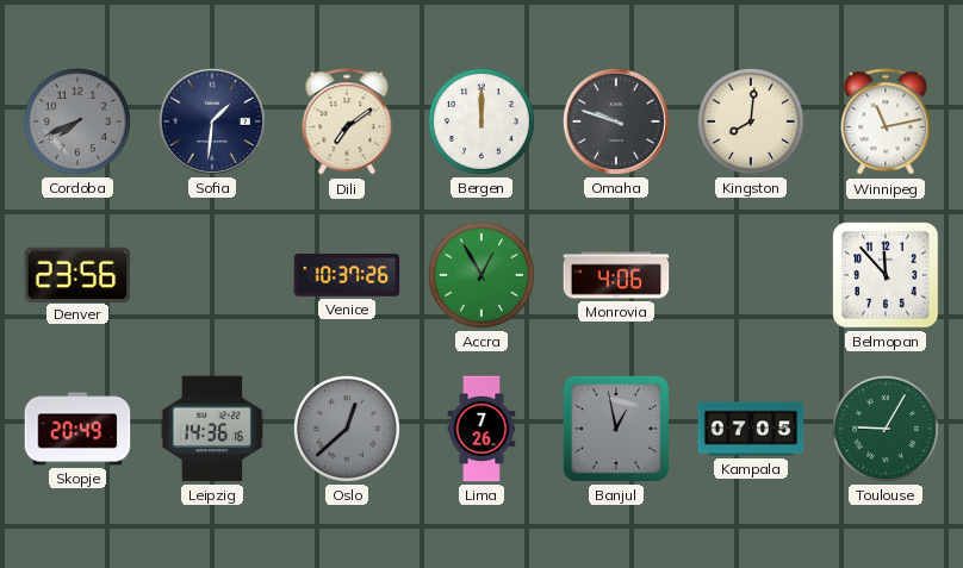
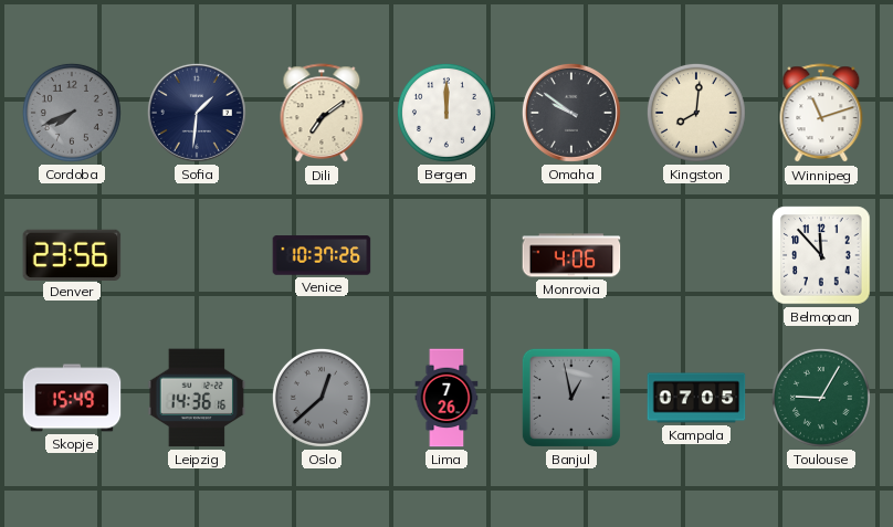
Omaha: 9:48 -> 9:51 (571, 113)
Winnipeg: 11:13 -> 11:12 (821, 114)
Accra: 12:55 -> none (481, 275)
Skopje: 20:49 -> 15:49 (72, 398)
